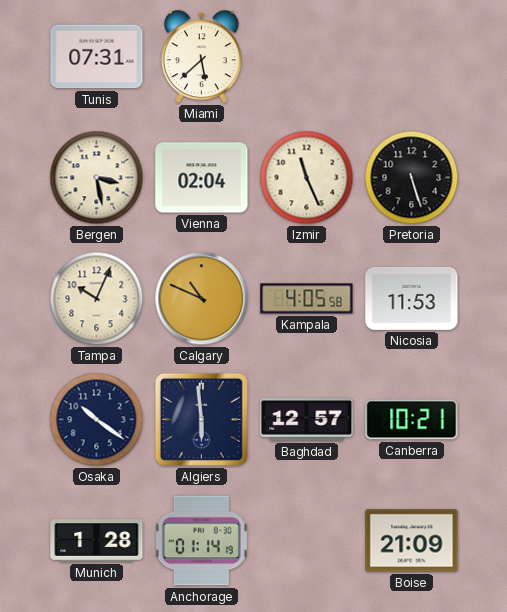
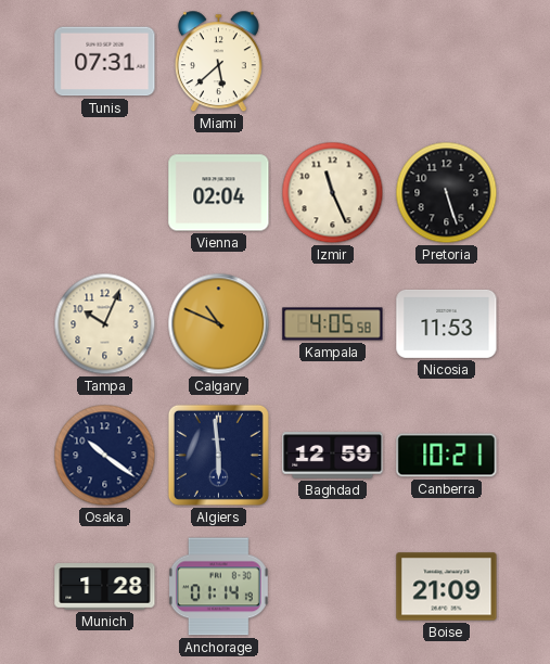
Bergen: 3:28 -> none (97, 178)
Baghdad: 12:57 -> 12:59 (333, 456)
